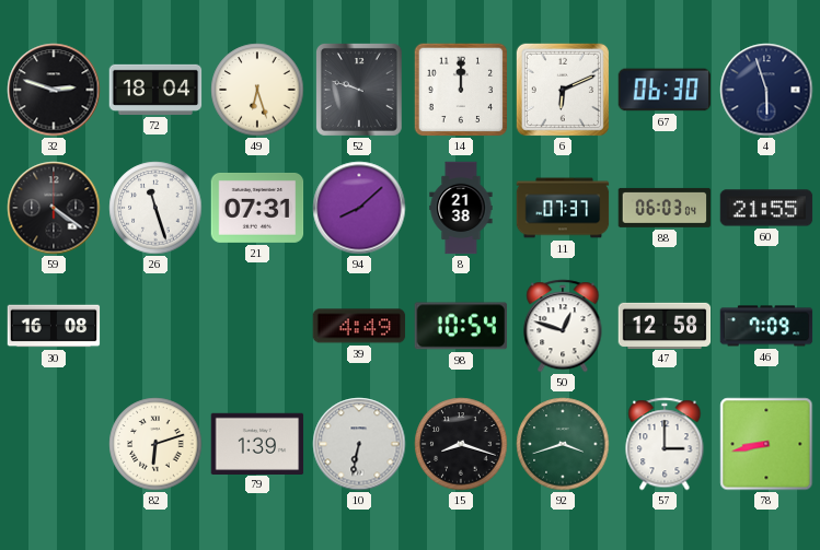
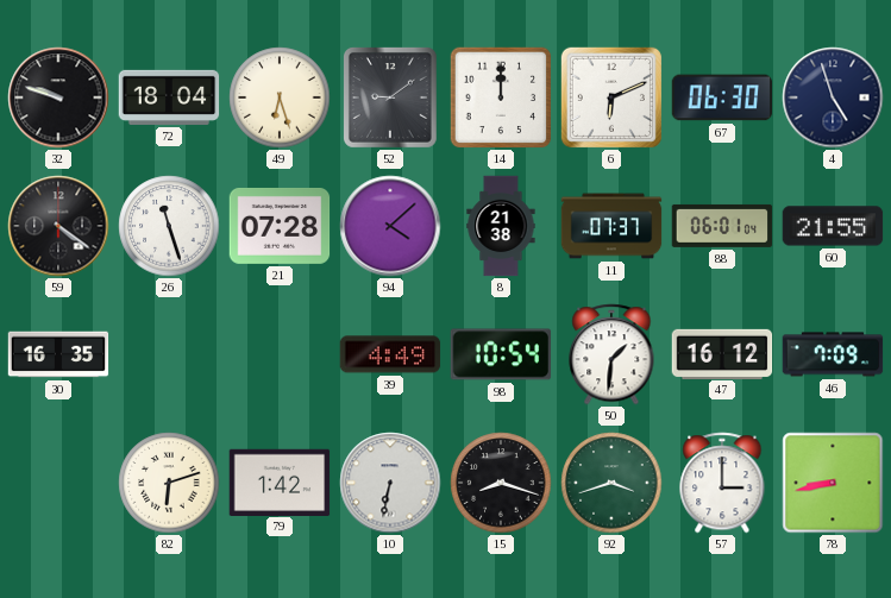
32: 2:48 -> 9:48 (58, 97)
52: 9:48 -> 9:09 (390, 97)
4: 5:57 -> 4:57 (833, 97)
21: 07:31 -> 07:28 (280, 226)
94: 8:08 -> 4:08 (390, 226)
88: 06:03 -> 06:01 (722, 226)
30: 16:08 -> 16:35 (58, 354)
50: 12:48 -> 1:31 (611, 354)
47: 12:58 -> 16:12 (722, 353)
79: 1:39 -> 1:42 (280, 481)
